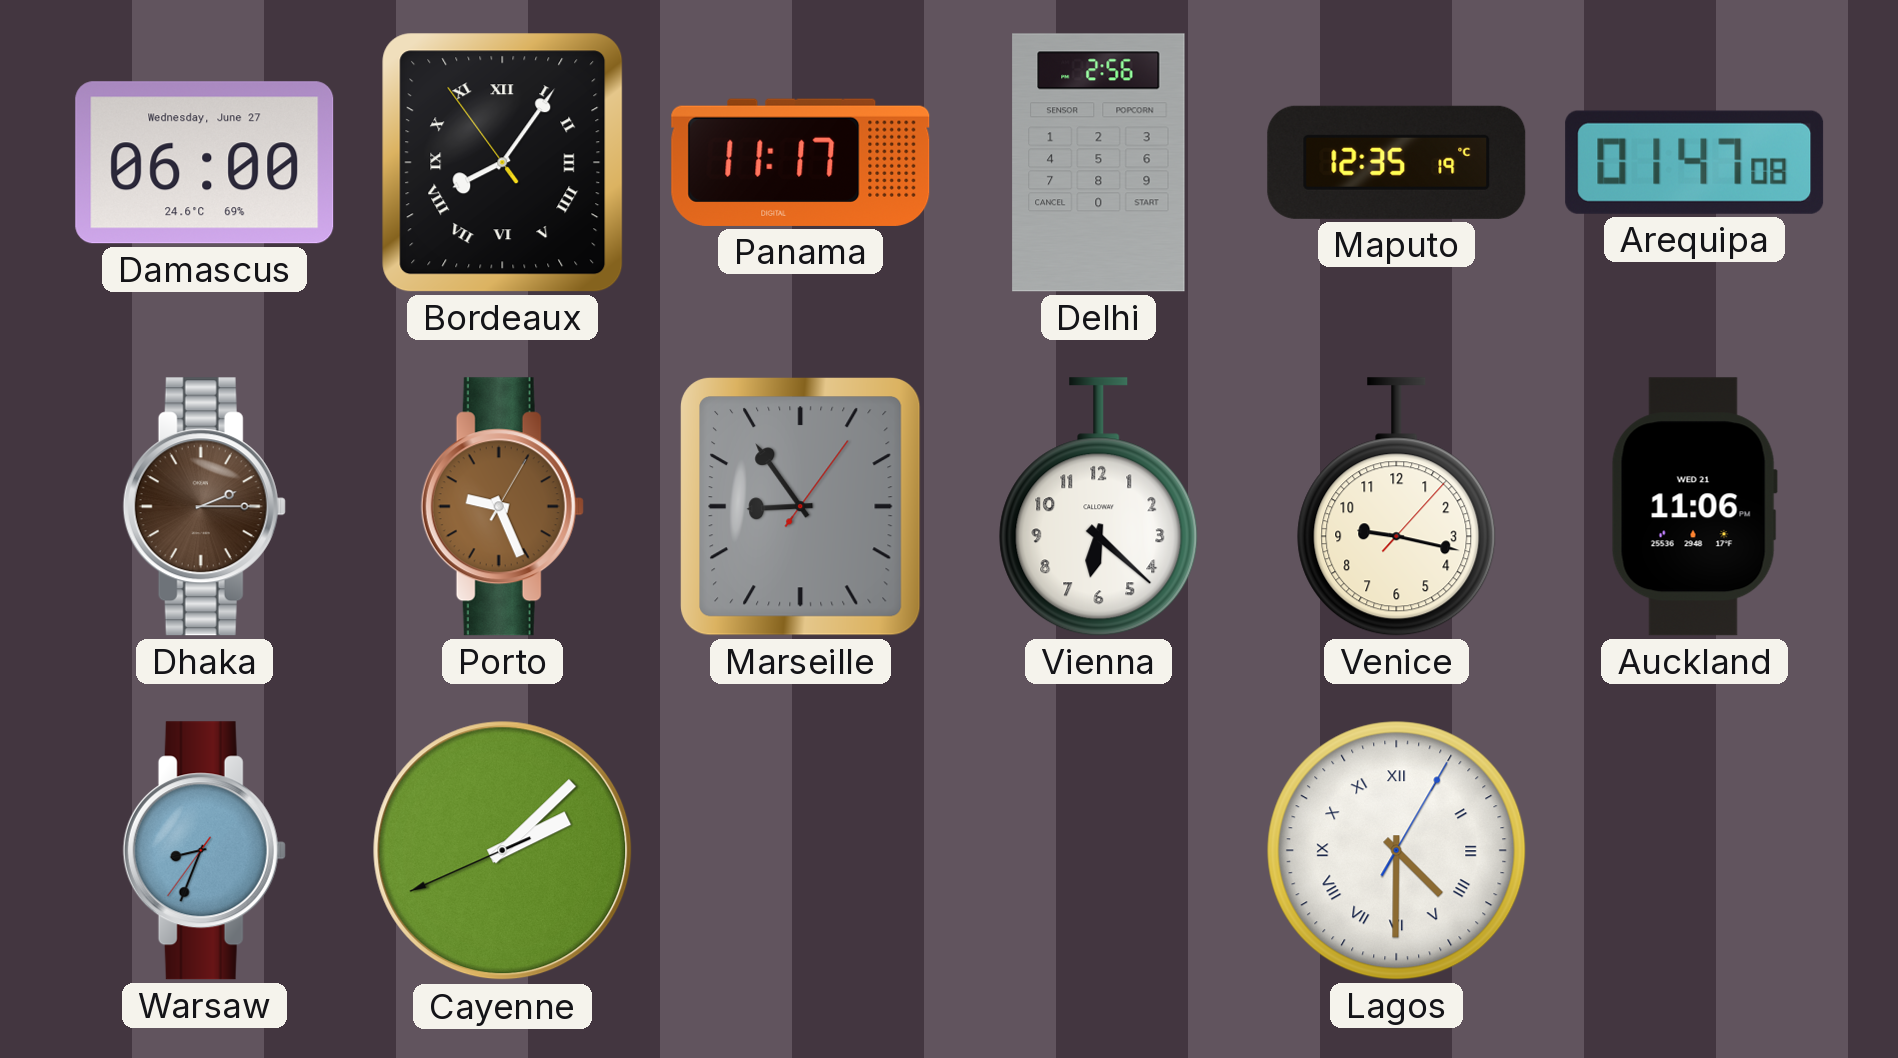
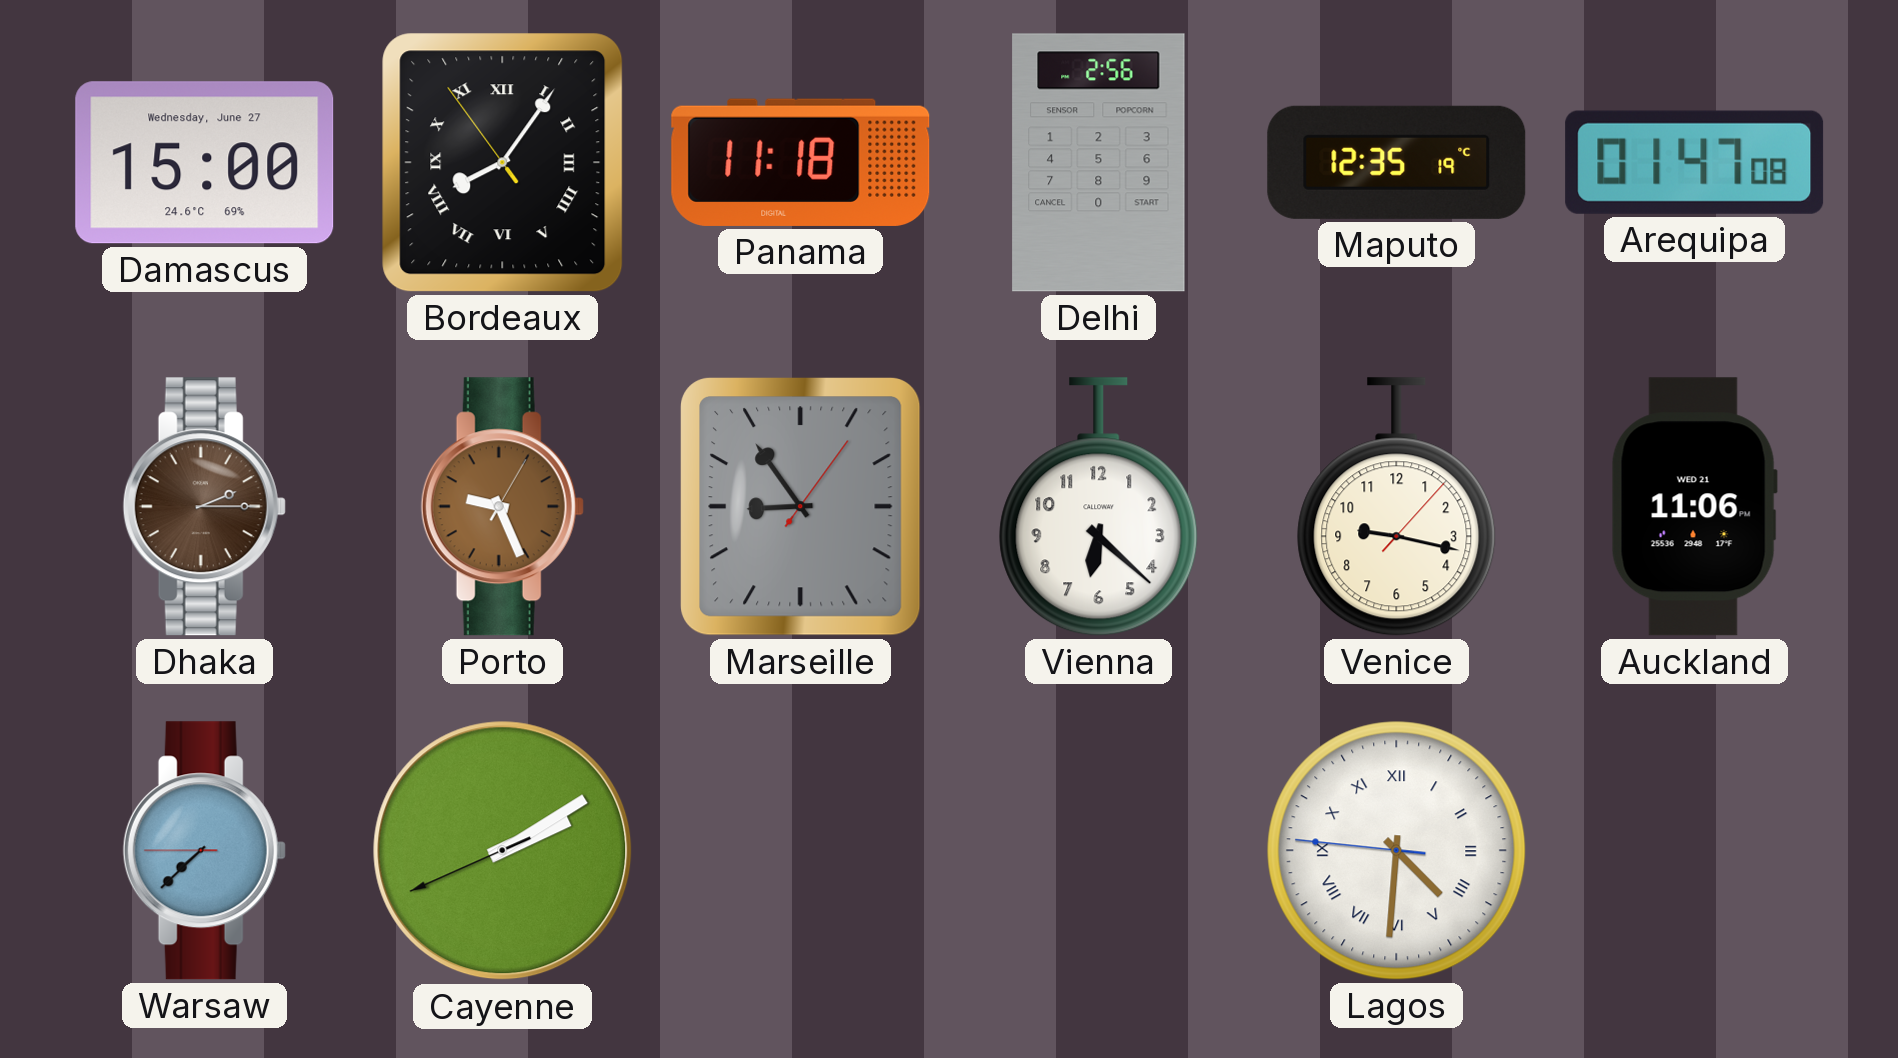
Damascus: 06:00 -> 15:00 (205, 163)
Panama: 11:17 -> 11:18 (801, 162)
Warsaw: 8:33 -> 7:37 (204, 851)
Cayenne: 2:07 -> 2:09 (503, 851)
Lagos: 4:30:05 -> 4:30:46 (1397, 851)
